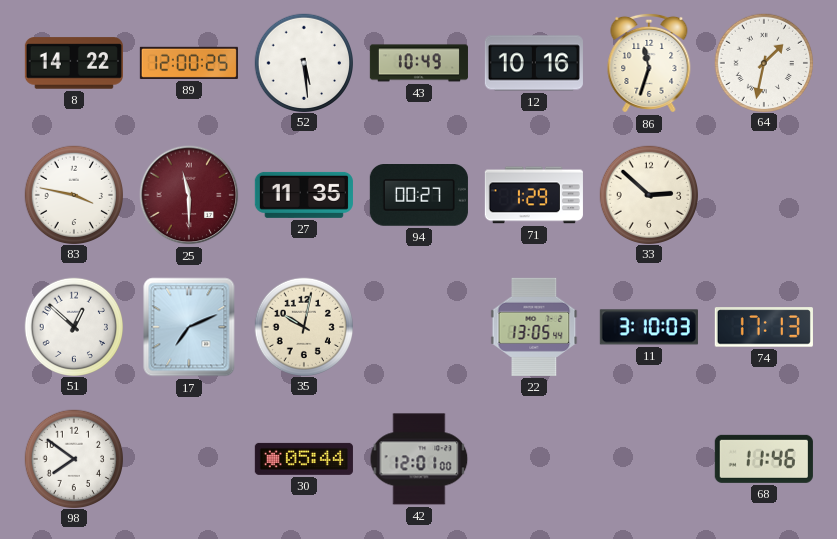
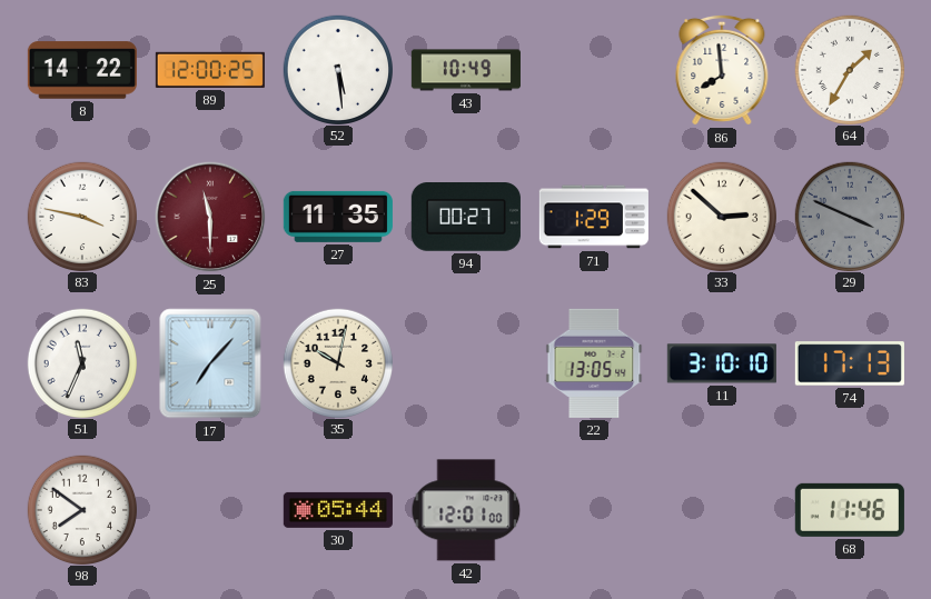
12: 10:16 -> none (534, 63)
86: 11:33 -> 7:59 (722, 70)
64: 1:32 -> 1:35 (849, 69)
29: none -> 3:49 (849, 216)
51: 12:52 -> 11:34 (81, 362)
17: 7:11 -> 7:07 (210, 363)
11: 3:10:03 -> 3:10:10 (722, 363)
